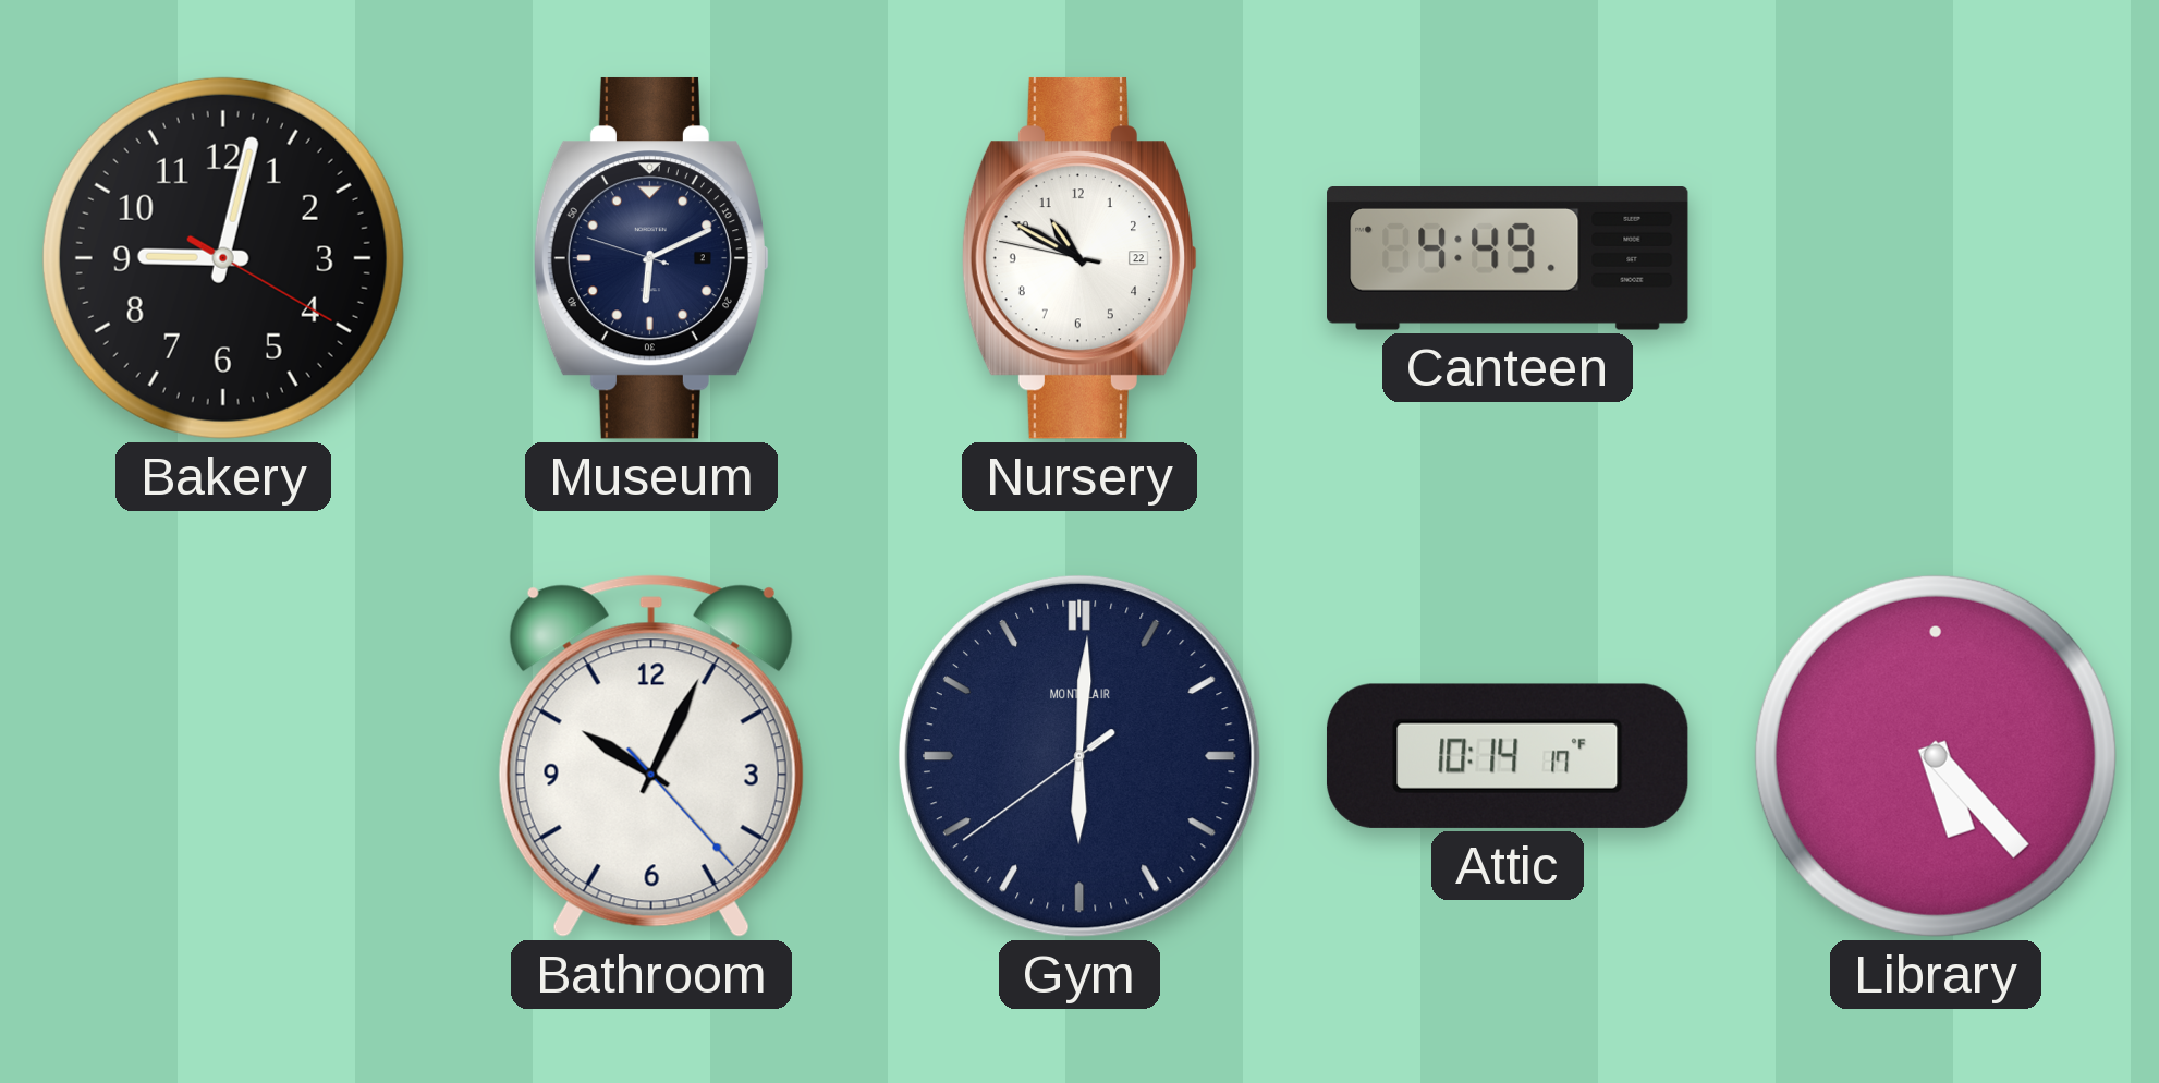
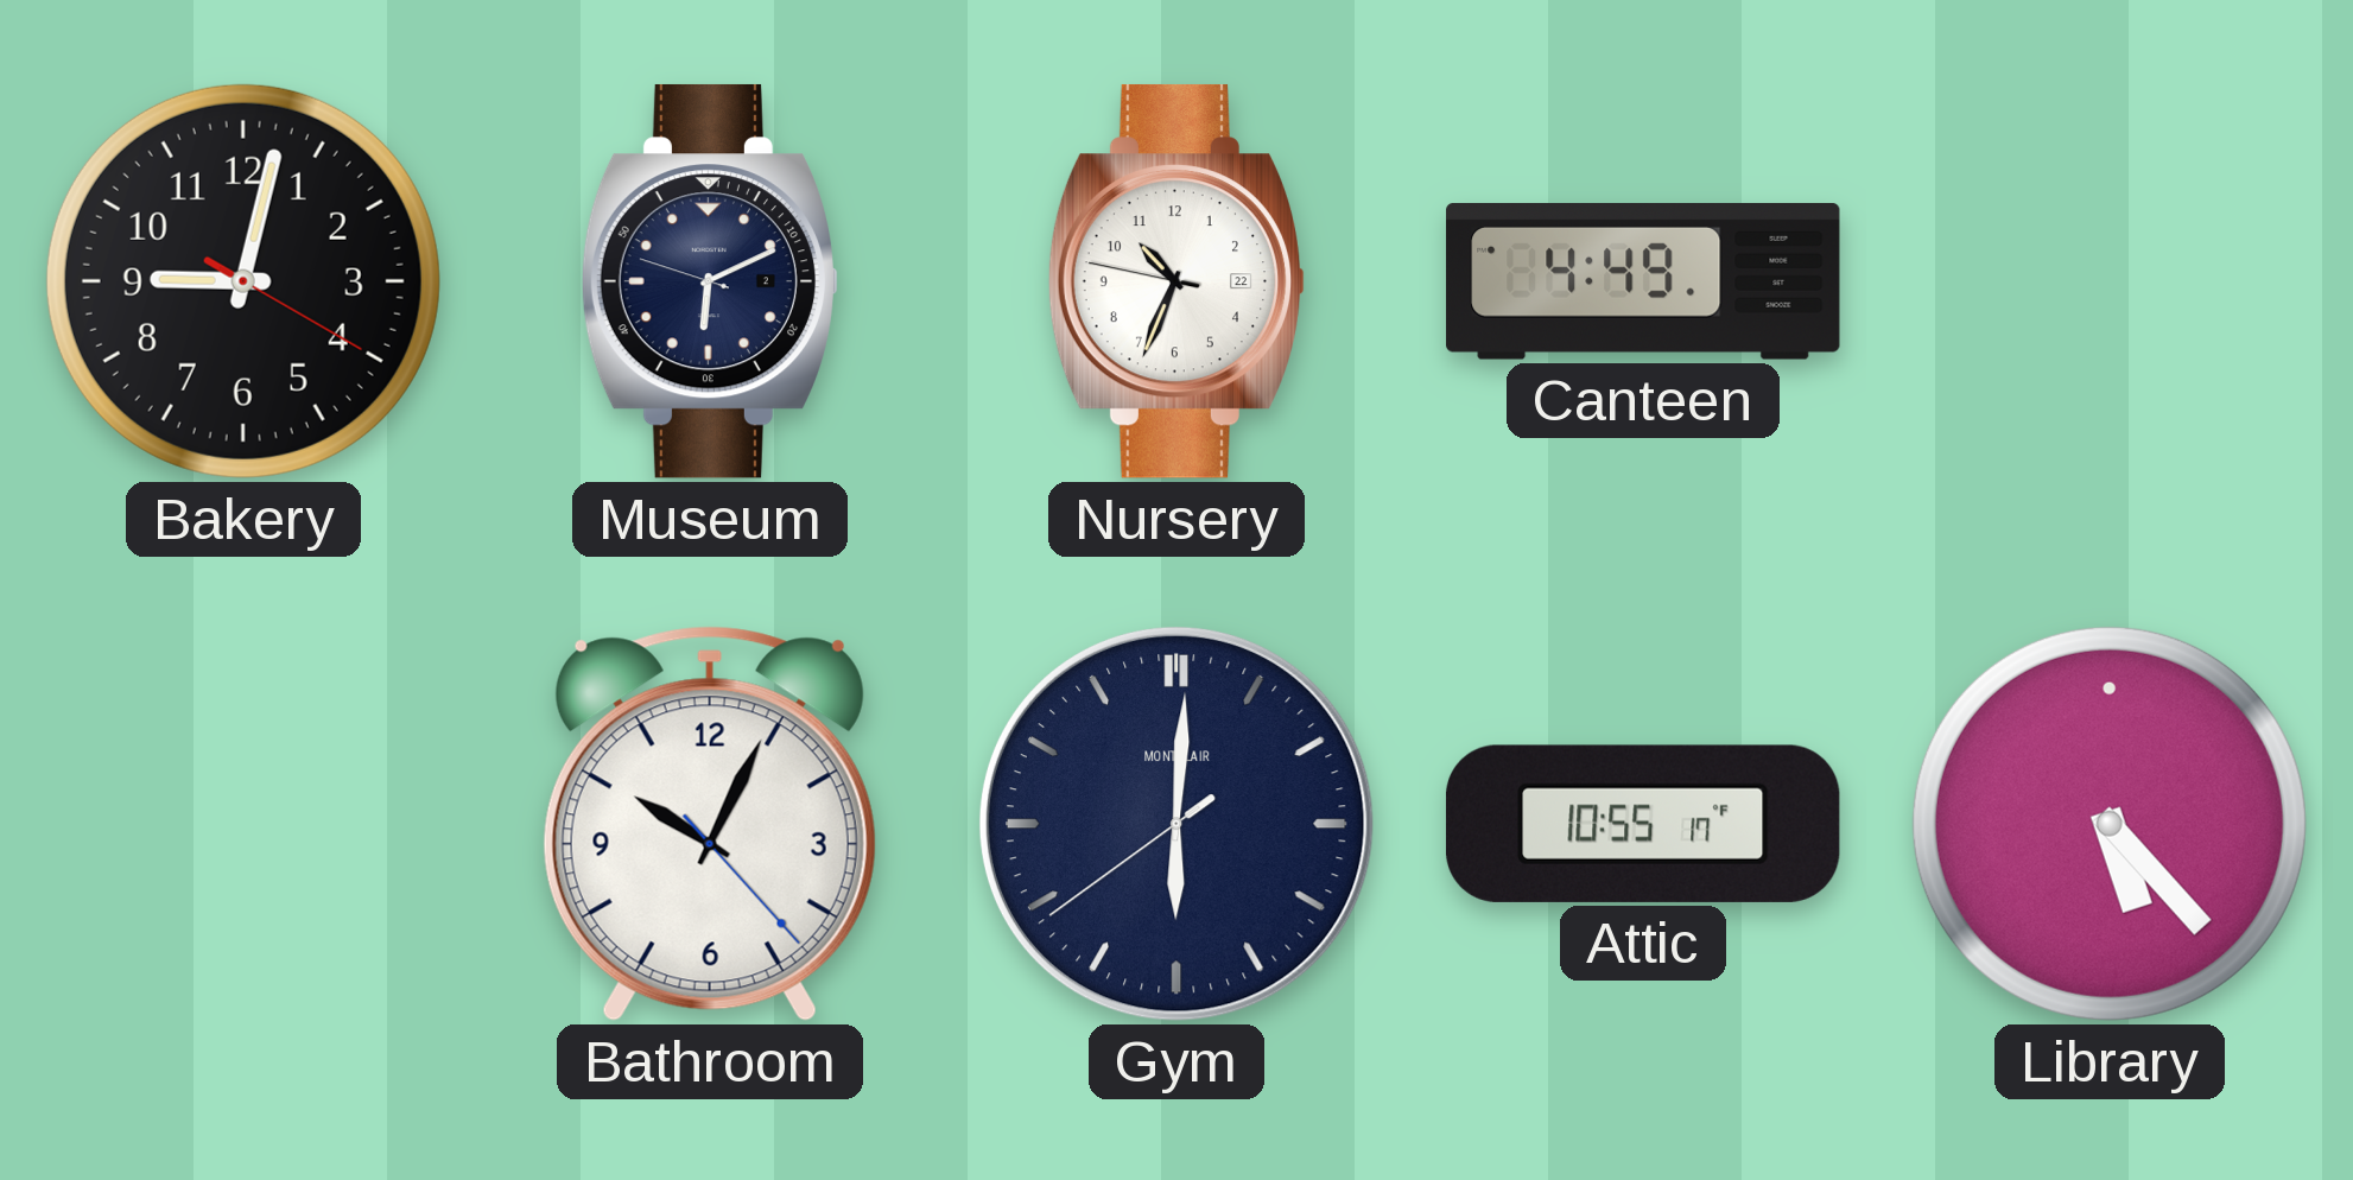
Nursery: 10:49 -> 10:33 (1175, 281)
Attic: 10:14 -> 10:55 (1643, 824)
